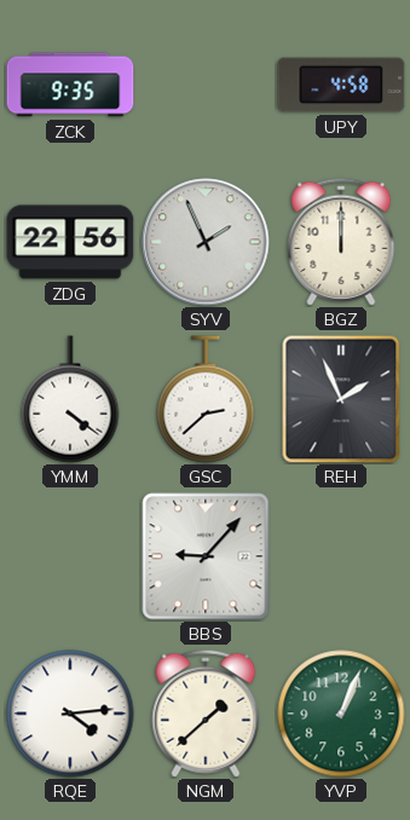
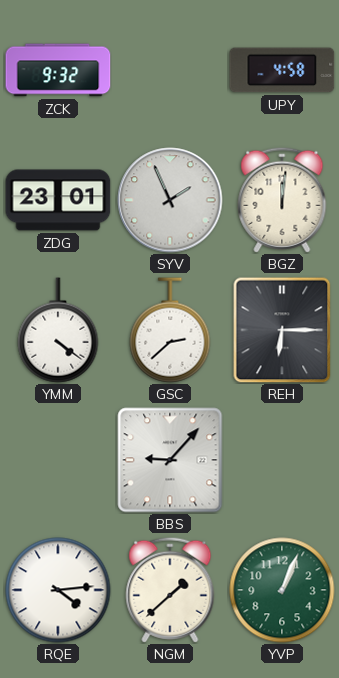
ZCK: 9:35 -> 9:32 (58, 70)
ZDG: 22:56 -> 23:01 (58, 200)
BGZ: 12:00 -> 12:01 (282, 200)
REH: 1:56 -> 6:15 (282, 330)
